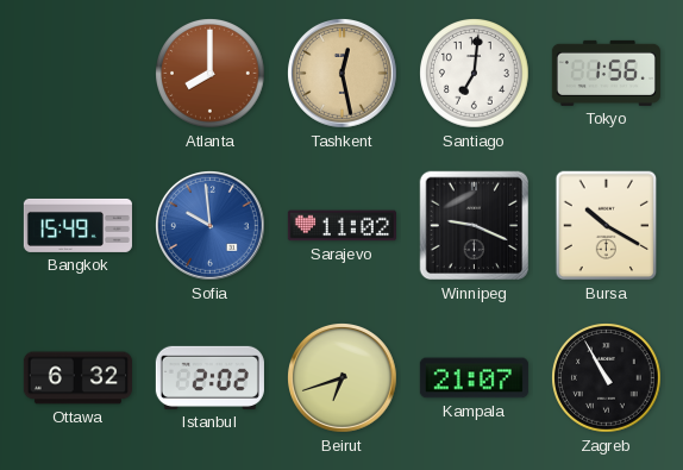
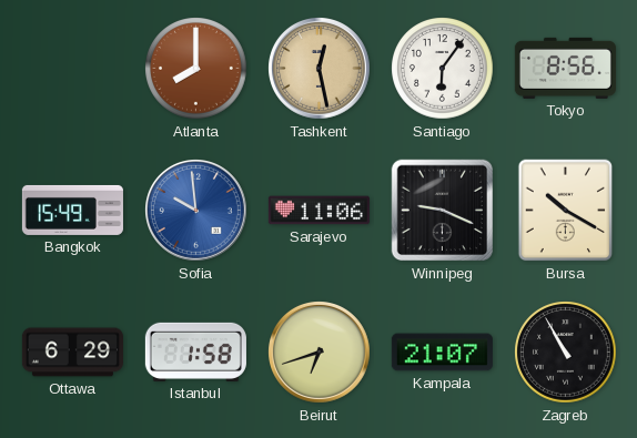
Santiago: 7:01 -> 6:06 (443, 69)
Tokyo: 1:56 -> 8:56 (565, 68)
Sarajevo: 11:02 -> 11:06 (318, 211)
Ottawa: 6:32 -> 6:29 (72, 353)
Istanbul: 2:02 -> 1:58 (195, 352)
